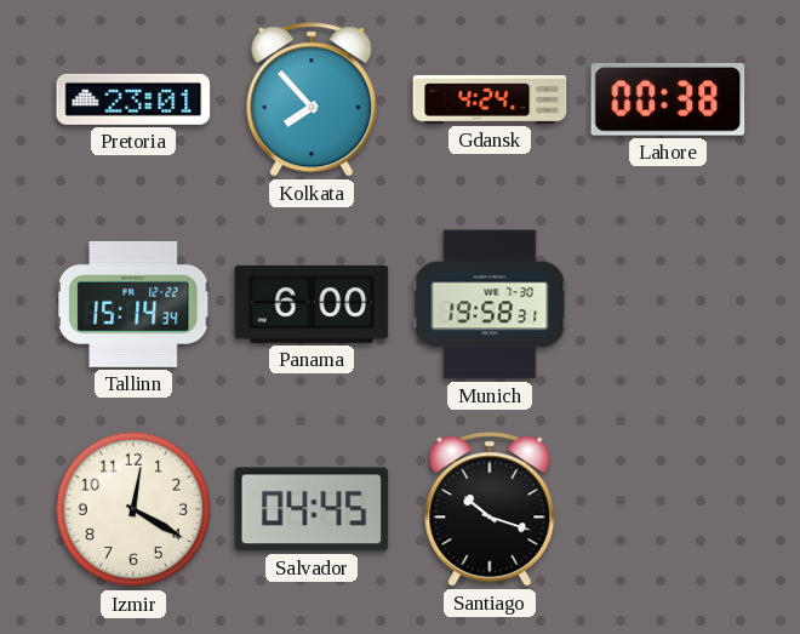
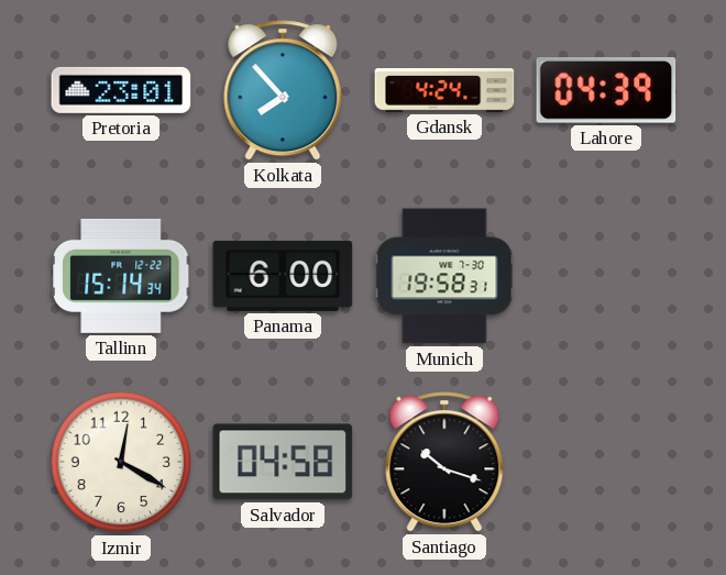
Lahore: 00:38 -> 04:39 (606, 90)
Salvador: 04:45 -> 04:58 (283, 462)
